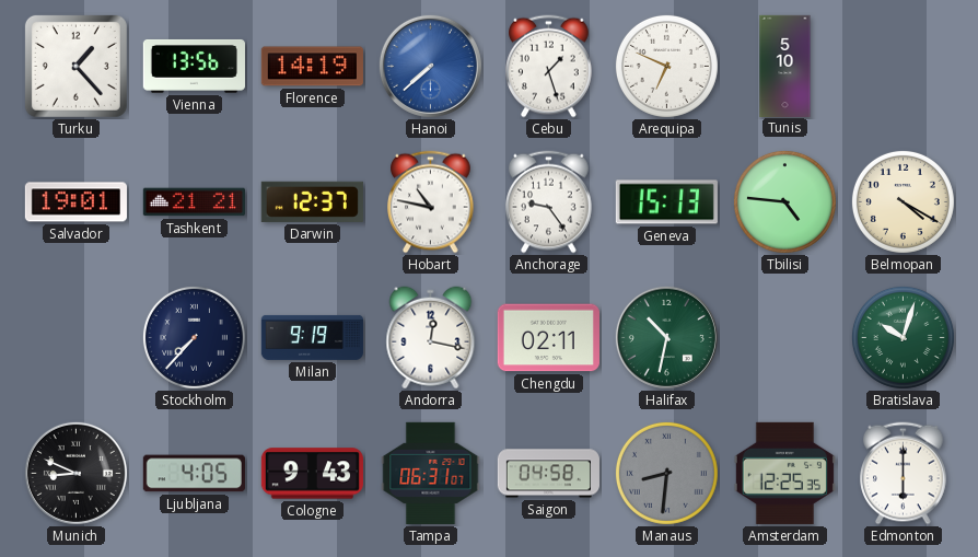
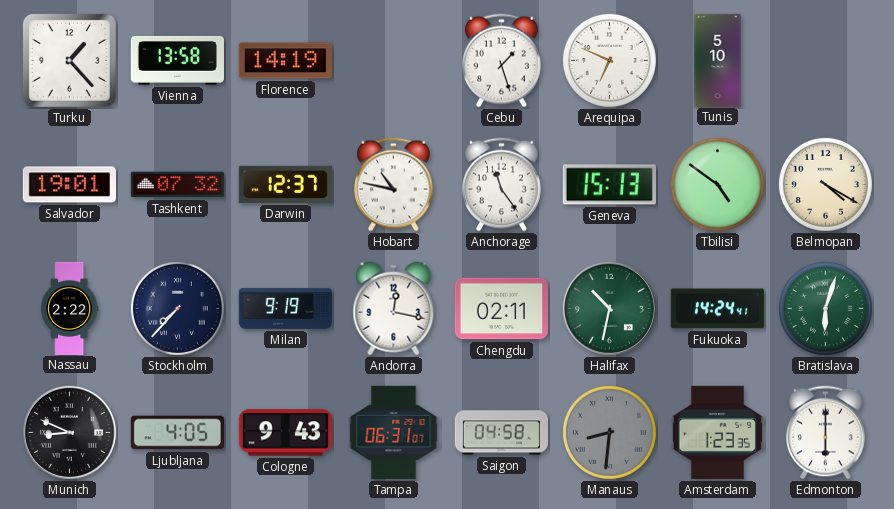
Vienna: 13:56 -> 13:58 (177, 60)
Hanoi: 7:38 -> none (430, 66)
Tashkent: 21:21 -> 07:32 (177, 185)
Anchorage: 9:24 -> 11:24 (502, 185)
Tbilisi: 4:46 -> 4:51 (717, 184)
Nassau: none -> 2:22 (70, 308)
Fukuoka: none -> 14:24 (717, 309)
Bratislava: 10:03 -> 6:03 (825, 308)
Amsterdam: 12:25 -> 1:23 (717, 432)
